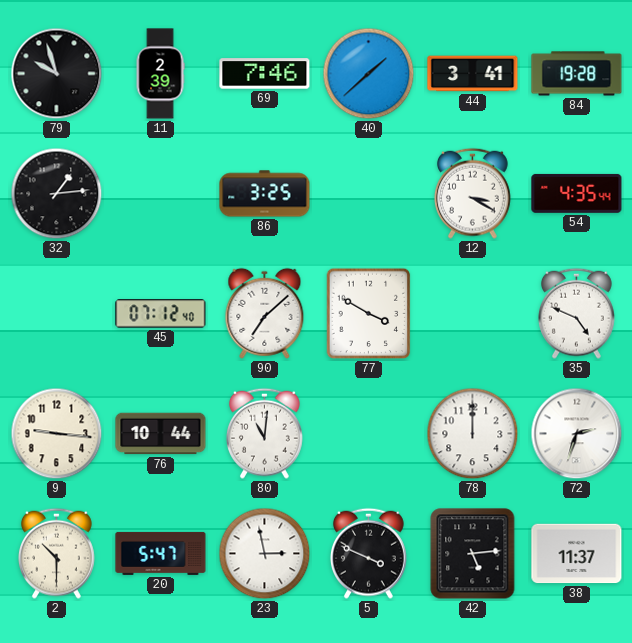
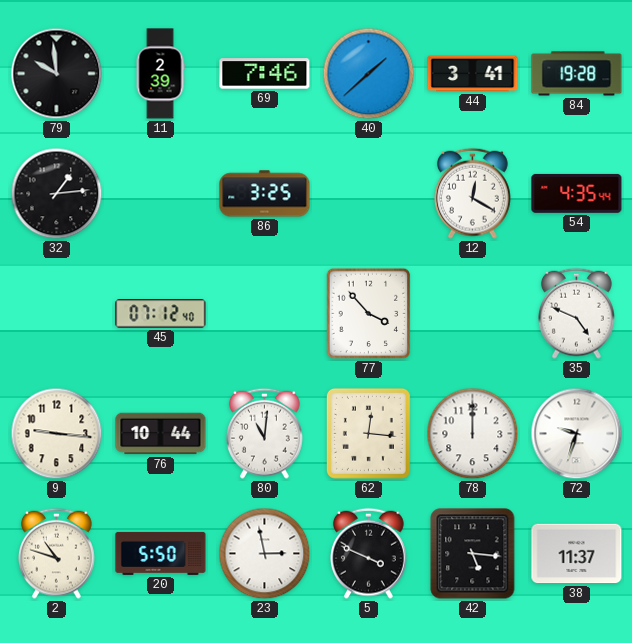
79: 9:57 -> 9:59 (57, 74)
12: 3:20 -> 12:20 (472, 193)
90: 7:08 -> none (265, 313)
77: 3:50 -> 3:53 (369, 314)
62: none -> 12:16 (368, 433)
72: 2:33 -> 9:33 (577, 434)
2: 10:30 -> 10:48 (56, 553)
20: 5:47 -> 5:50 (161, 553)
42: 5:14 -> 5:16 (473, 554)
